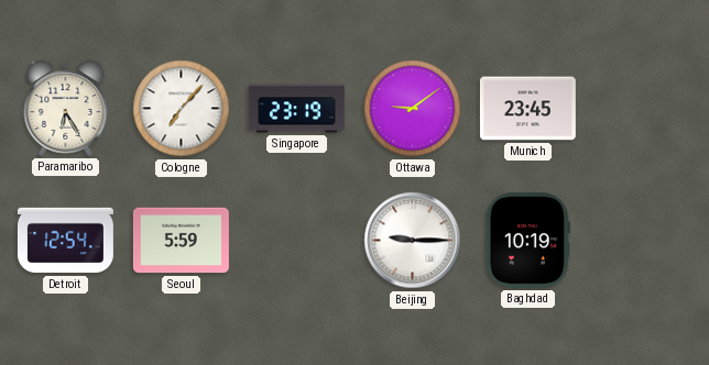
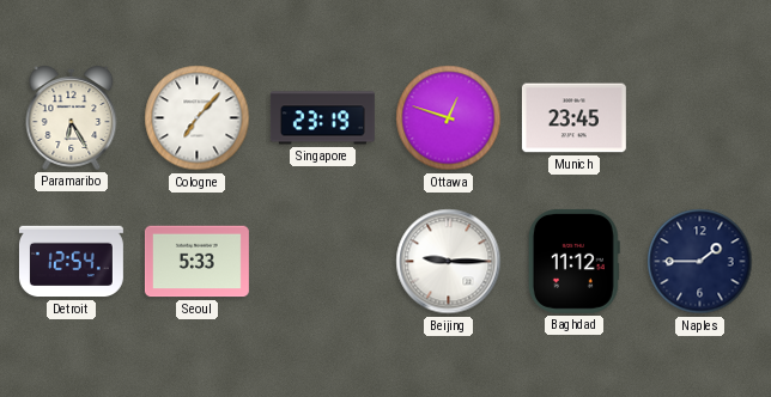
Ottawa: 9:09 -> 12:48 (449, 118)
Seoul: 5:59 -> 5:33 (196, 262)
Baghdad: 10:19 -> 11:12 (573, 261)
Naples: none -> 1:45 (700, 262)
